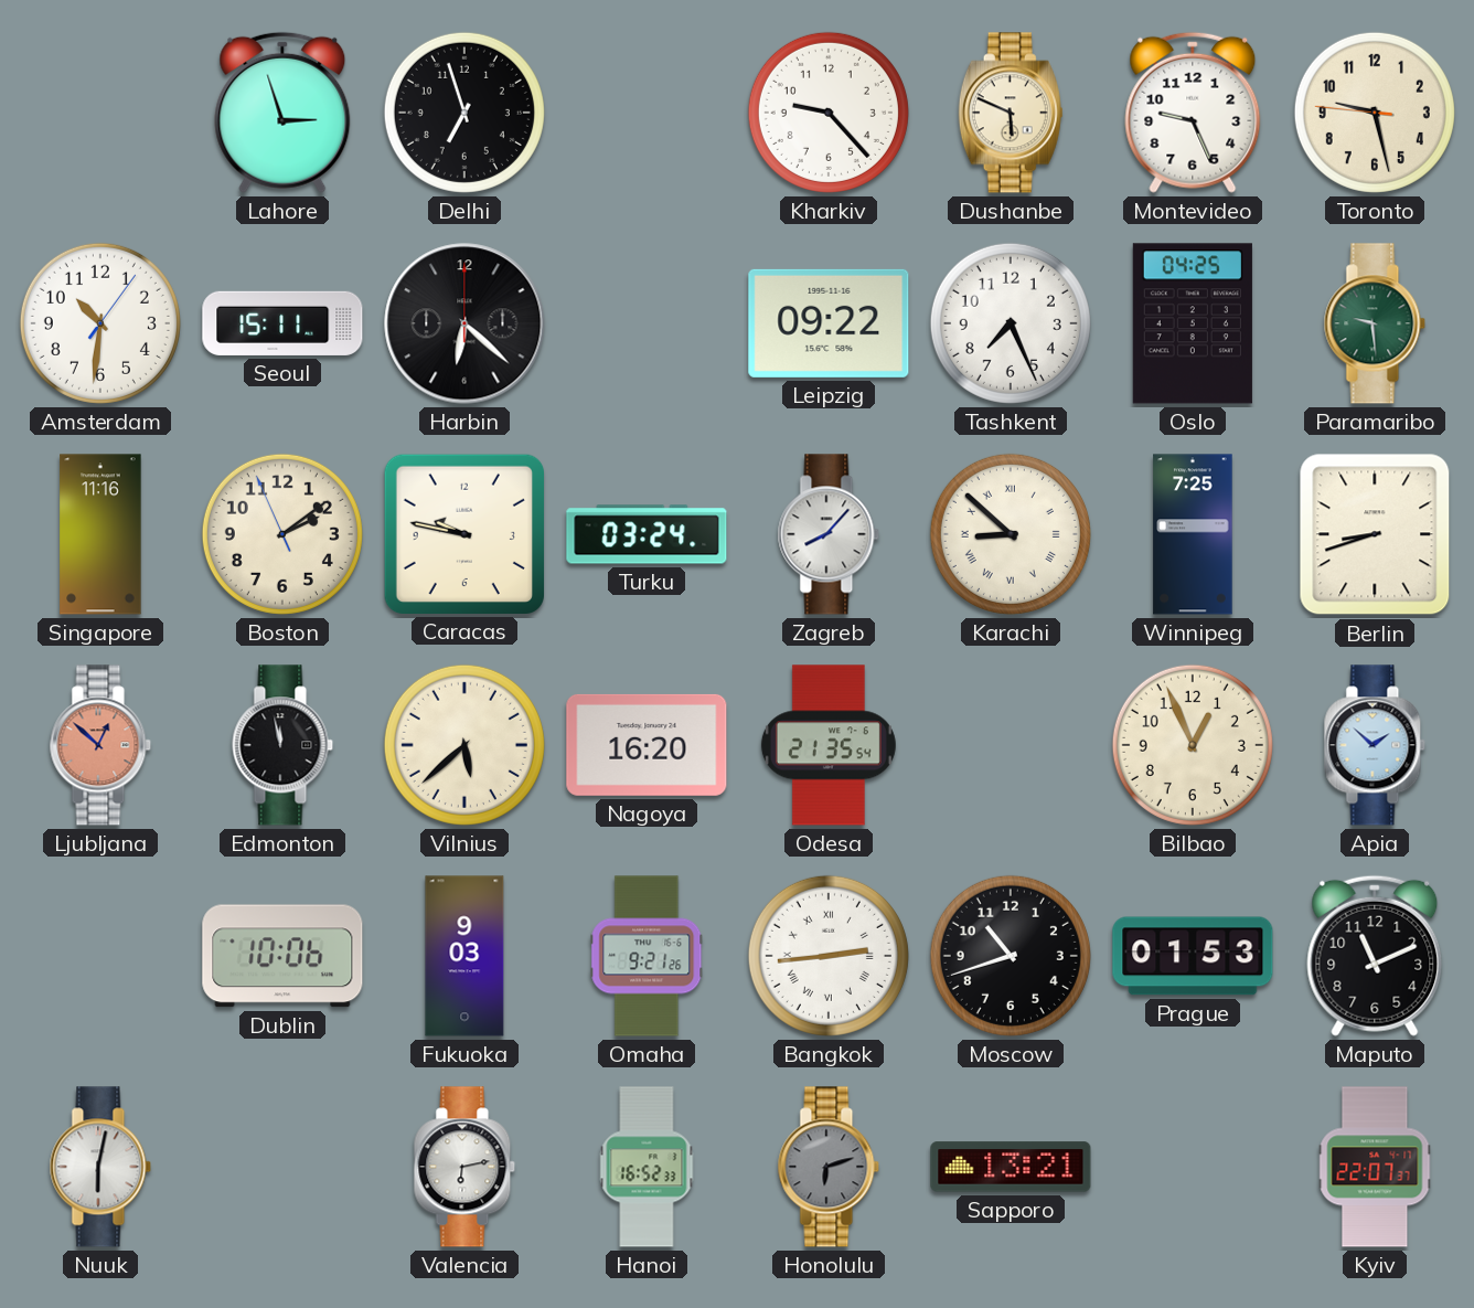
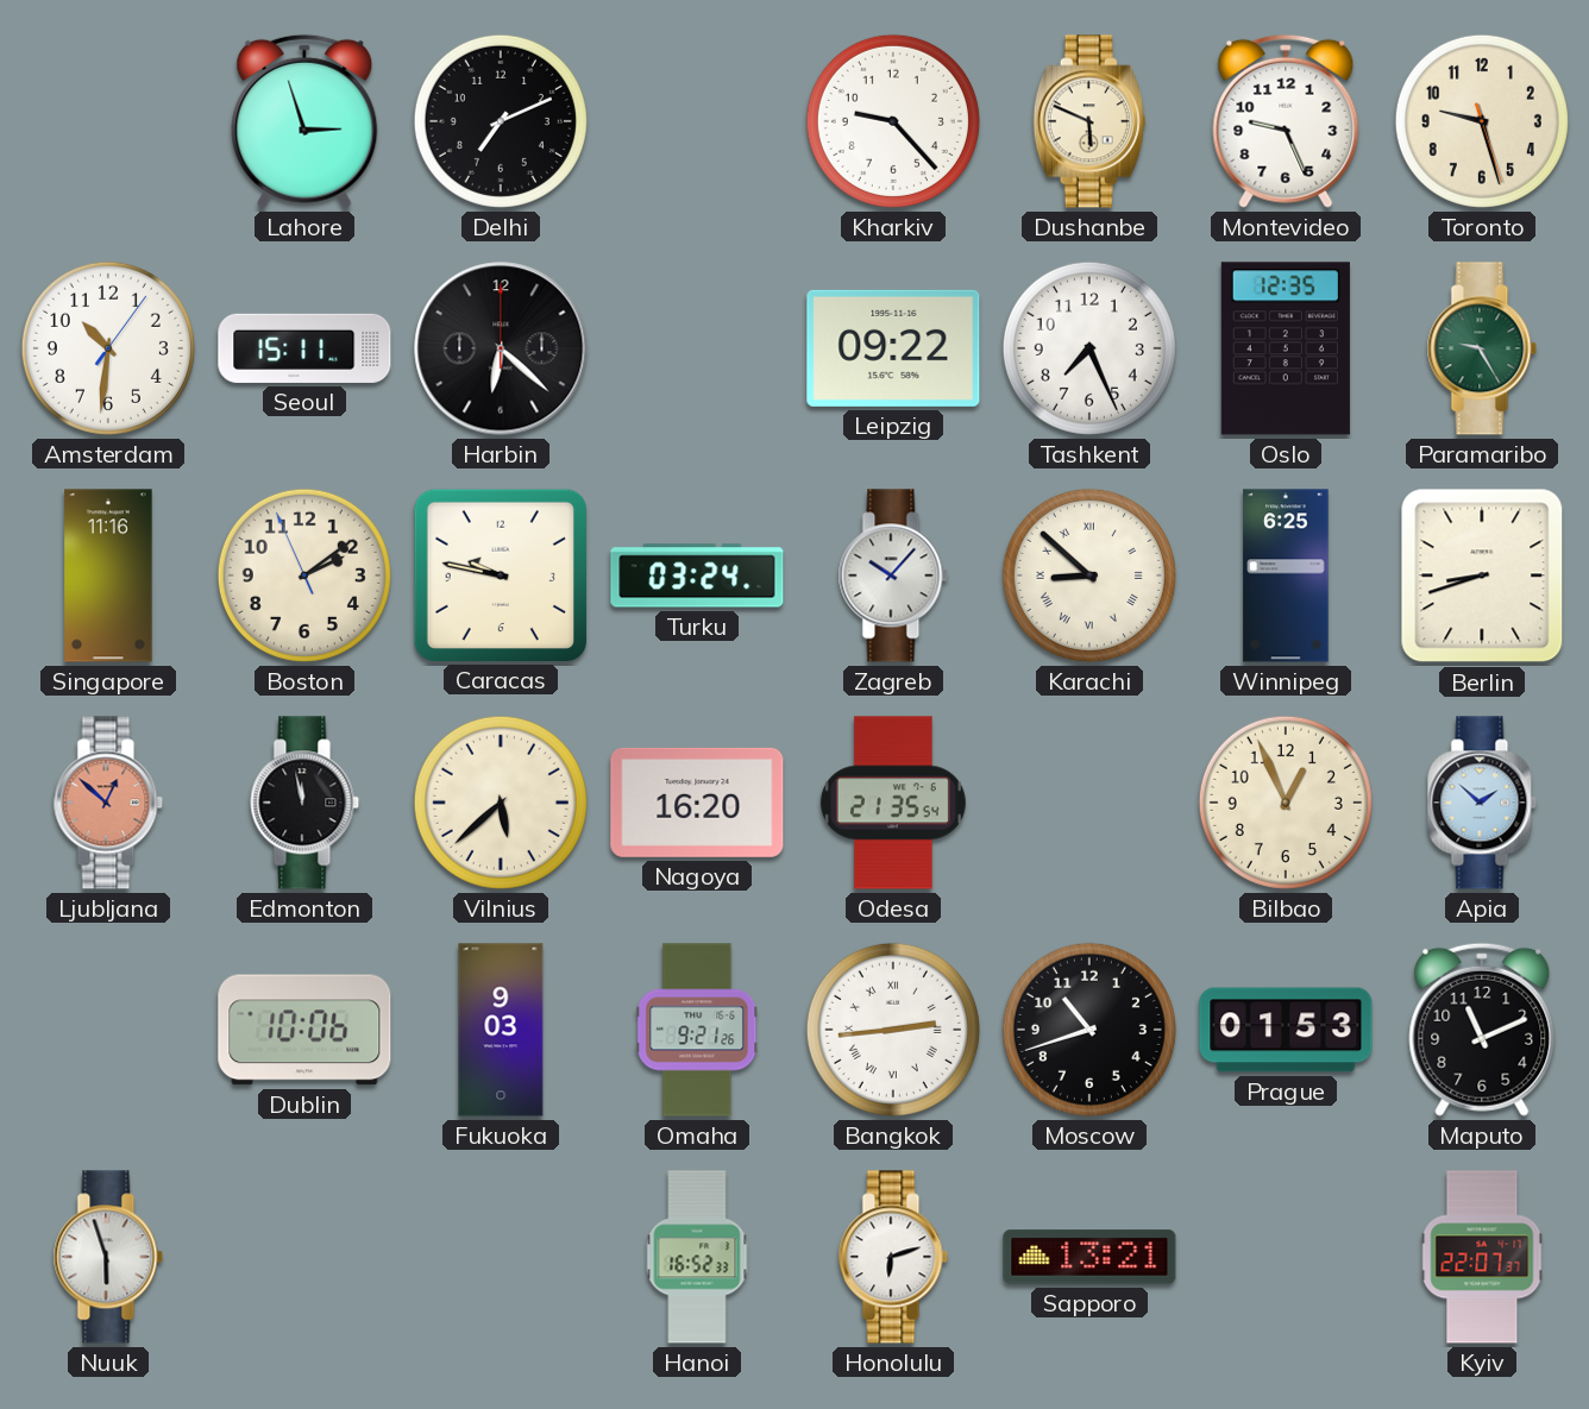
Delhi: 6:57 -> 7:11 (501, 121)
Toronto: 9:27:46 -> 9:27:27 (1482, 121)
Oslo: 04:25 -> 12:35 (1286, 348)
Paramaribo: 9:29 -> 9:25 (1482, 348)
Zagreb: 8:07 -> 10:07 (893, 575)
Winnipeg: 7:25 -> 6:25 (1286, 575)
Nuuk: 6:02 -> 5:57 (108, 1257)
Valencia: 6:13 -> none (464, 1167)
Honolulu dial: grey -> white (893, 1257)
